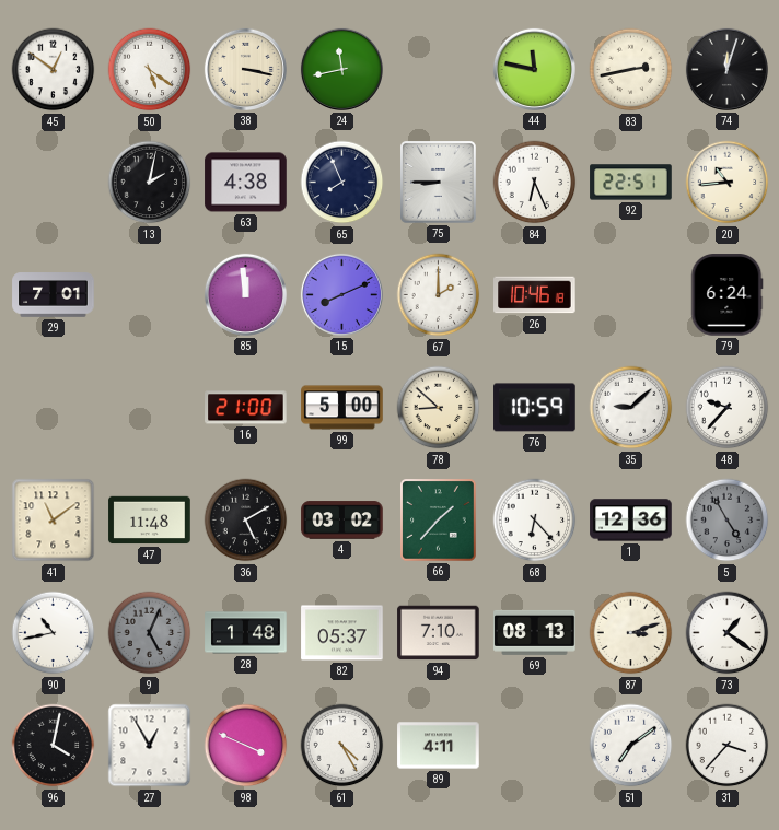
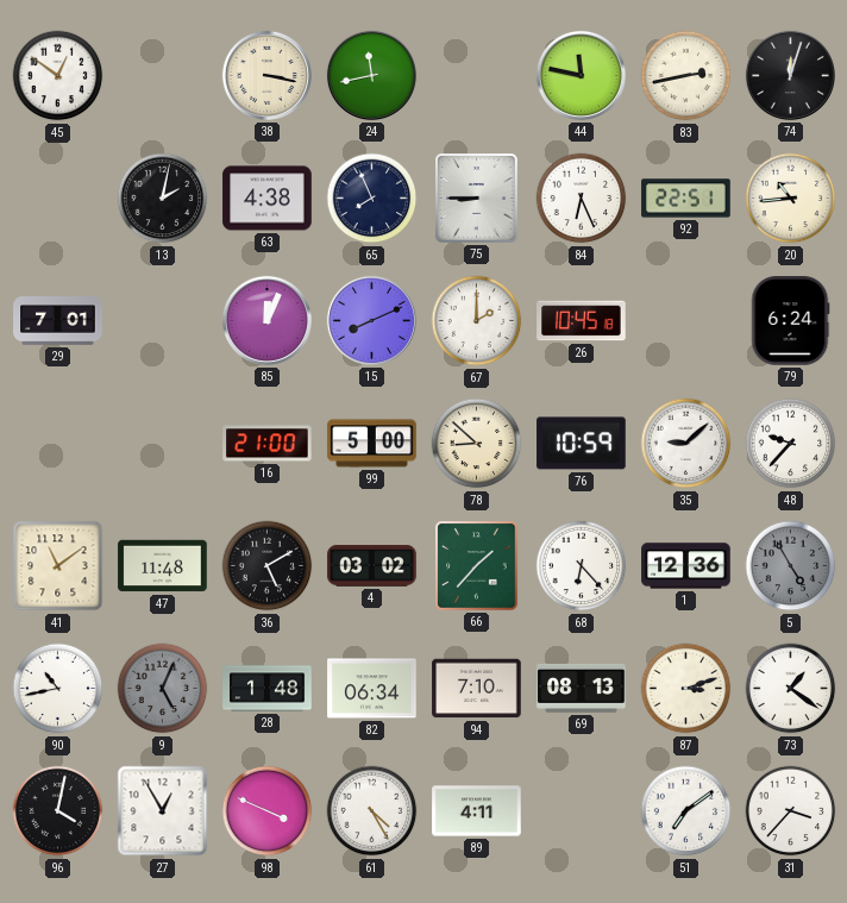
50: 5:21 -> none (150, 70)
85: 11:59 -> 12:04 (266, 320)
26: 10:46 -> 10:45 (582, 321)
82: 05:37 -> 06:34 (372, 689)
